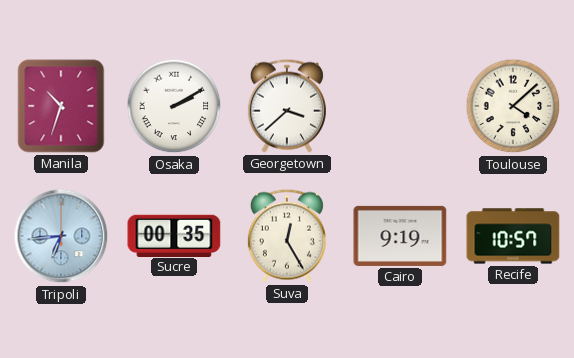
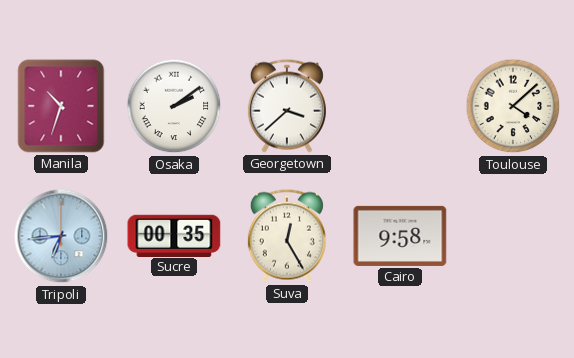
Osaka: 2:10 -> 2:09 (174, 106)
Cairo: 9:19 -> 9:58 (400, 236)
Recife: 10:57 -> none (513, 236)
